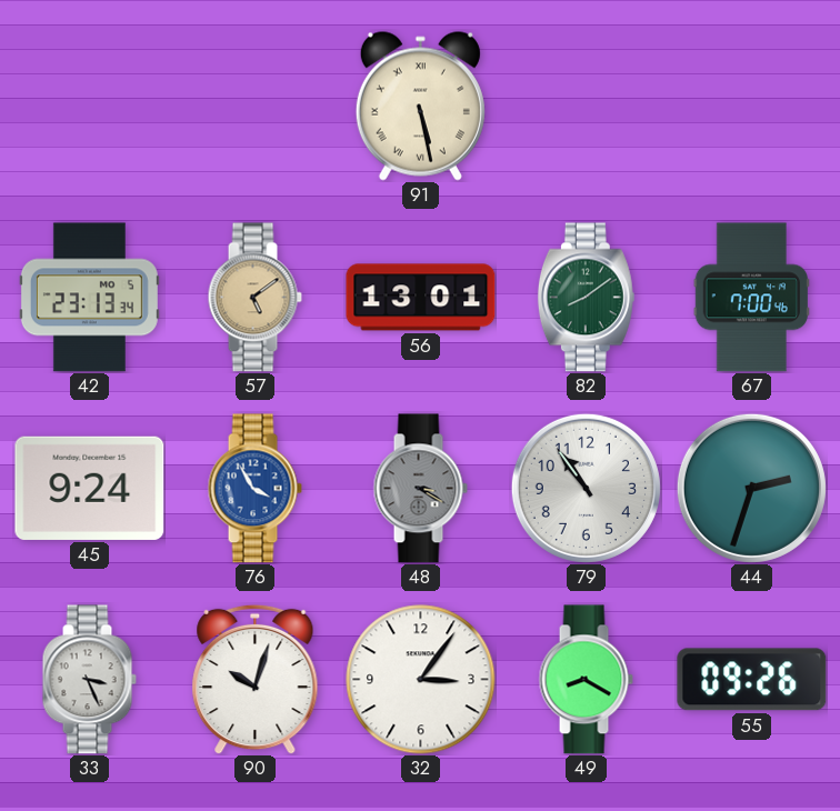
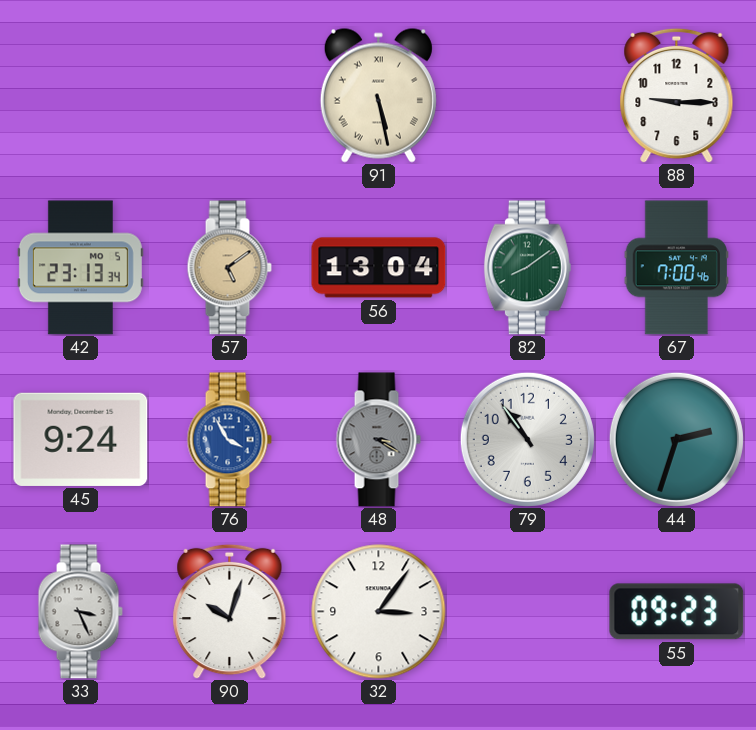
88: none -> 9:15 (677, 95)
56: 13:01 -> 13:04 (379, 268)
49: 8:20 -> none (586, 680)
55: 09:26 -> 09:23 (677, 612)
